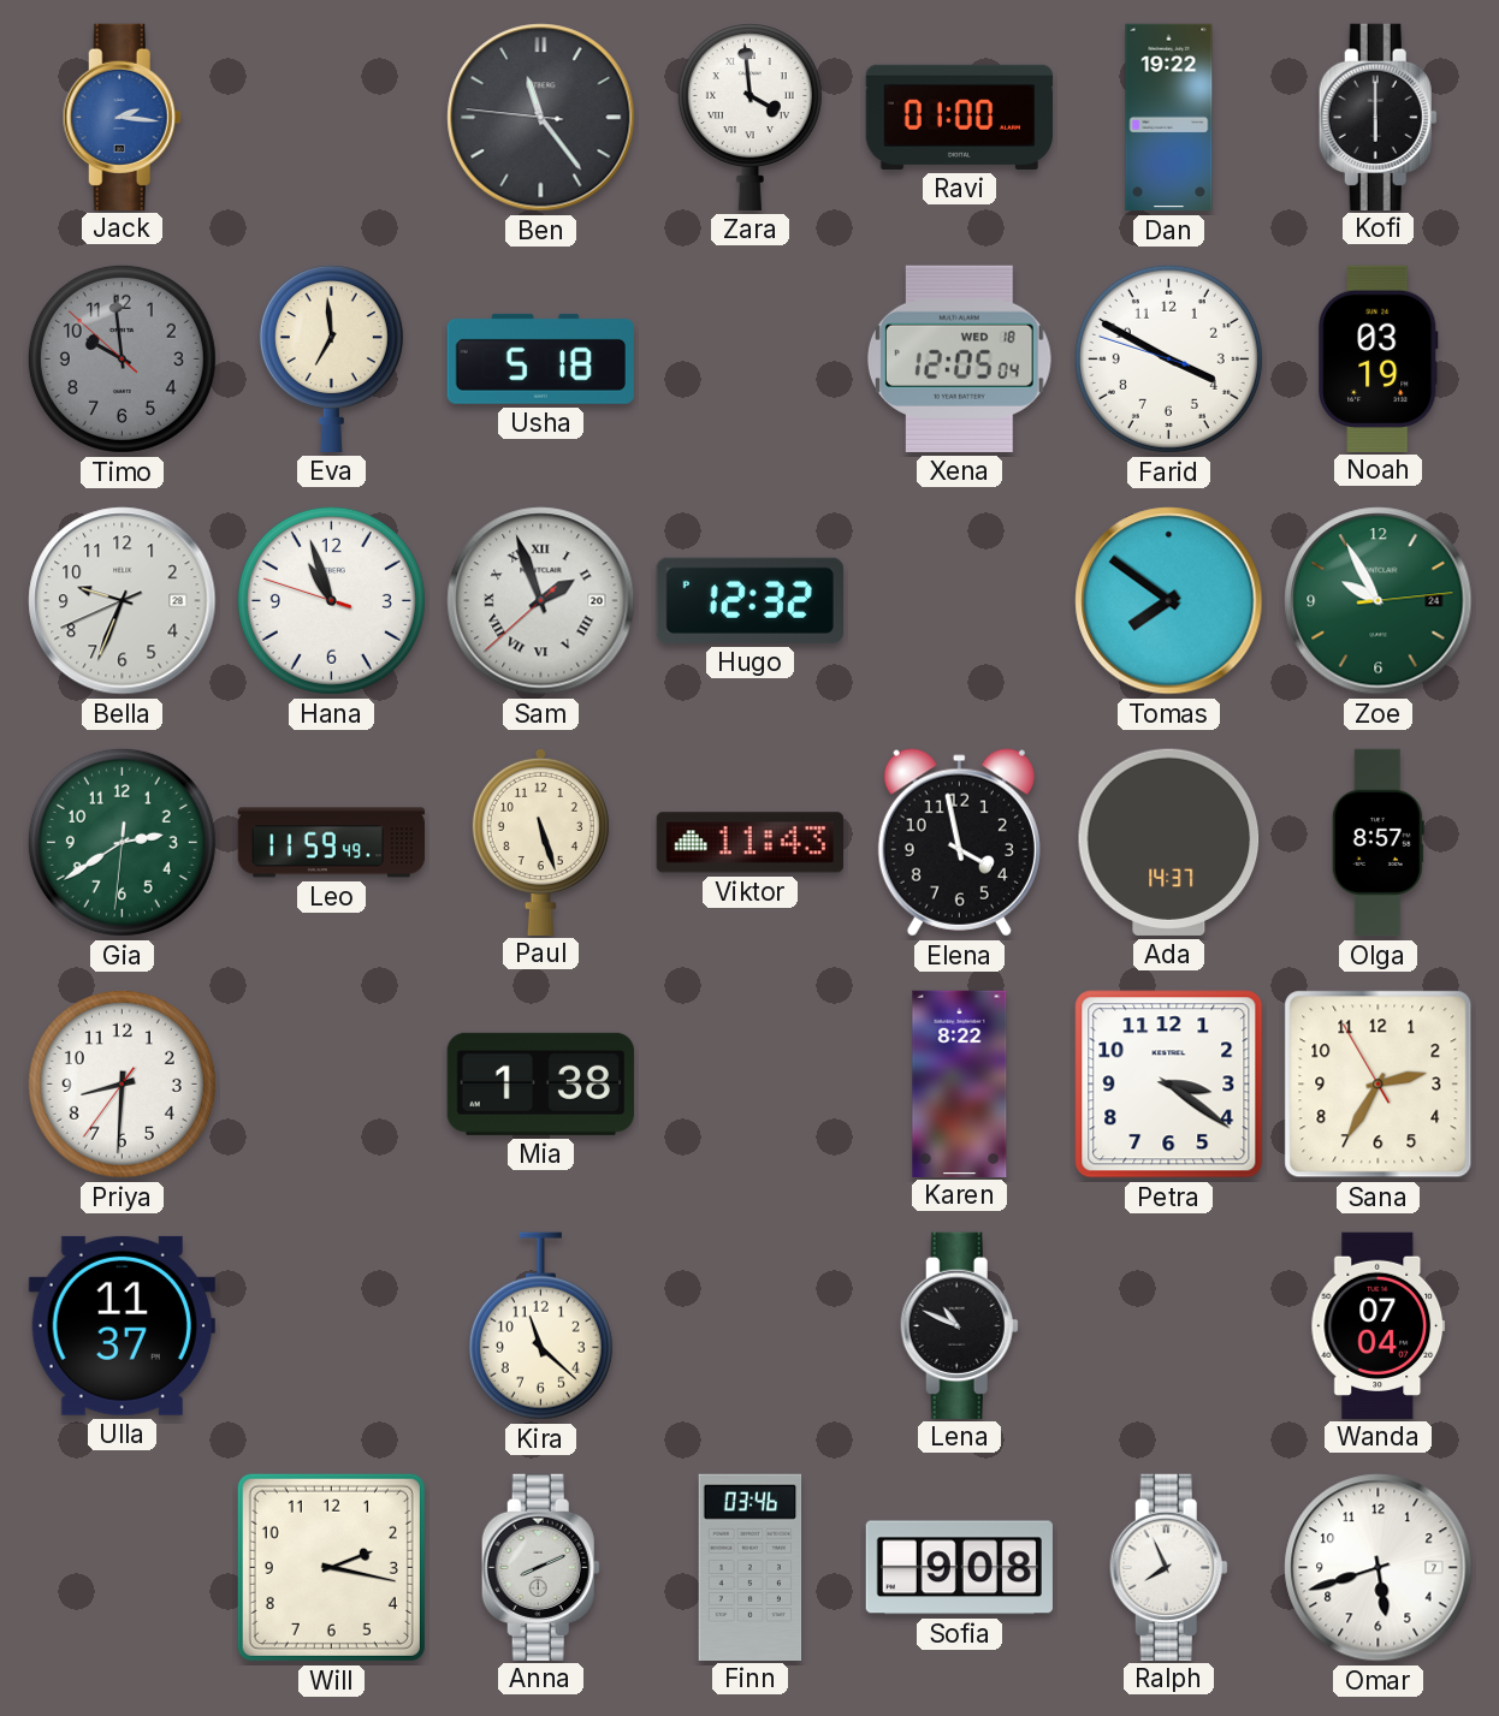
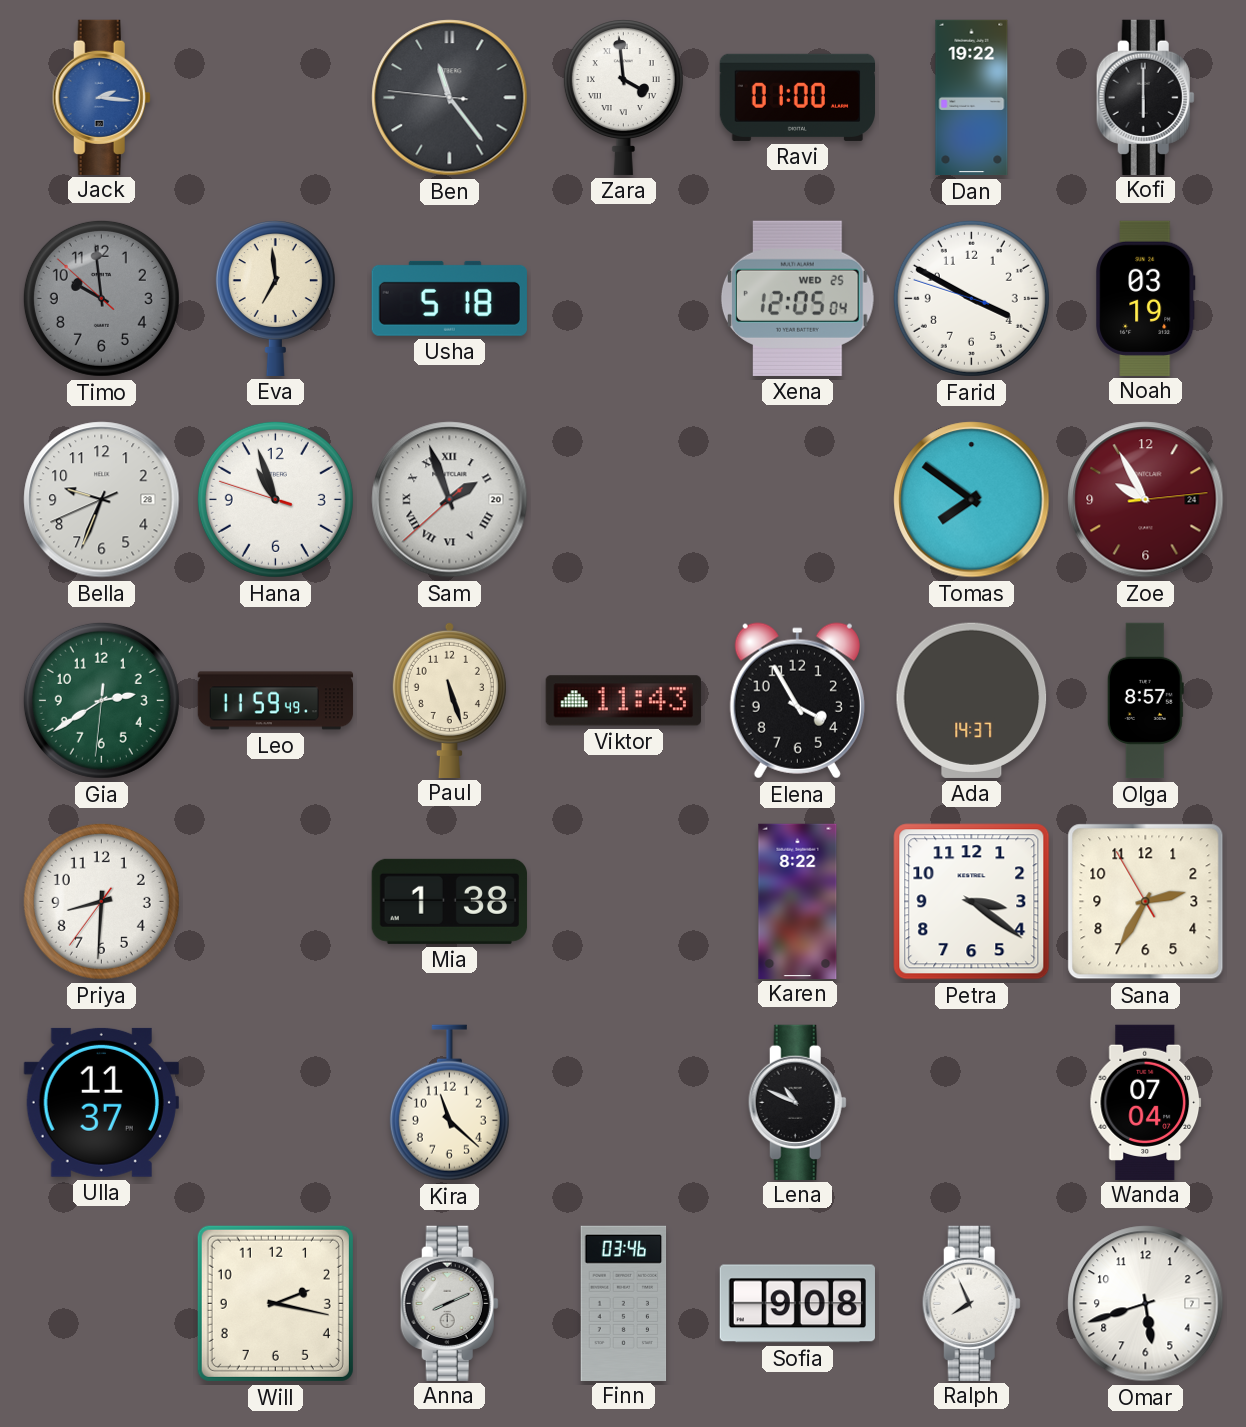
Xena date: WED 18 -> WED 25 (797, 298)
Hugo: 12:32 -> none (750, 600)
Zoe dial: green -> burgundy (1146, 500)
Elena: 3:58 -> 3:55 (797, 701)
